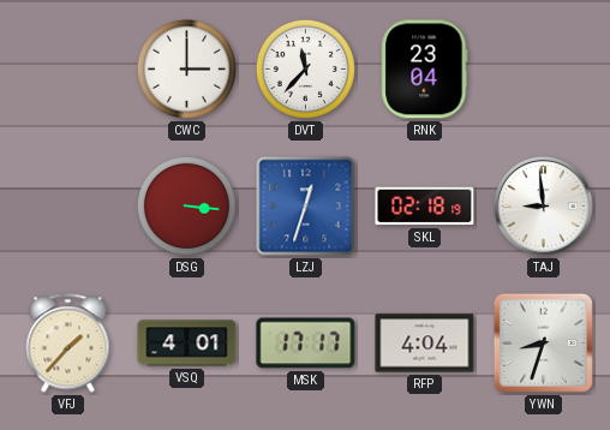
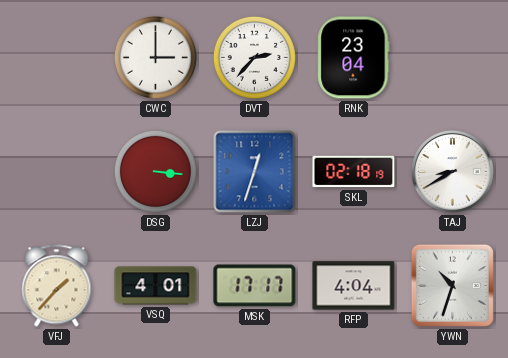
DVT: 11:37 -> 2:37 (254, 57)
TAJ: 8:59 -> 8:40 (452, 171)
YWN: 8:33 -> 10:33 (452, 285)
